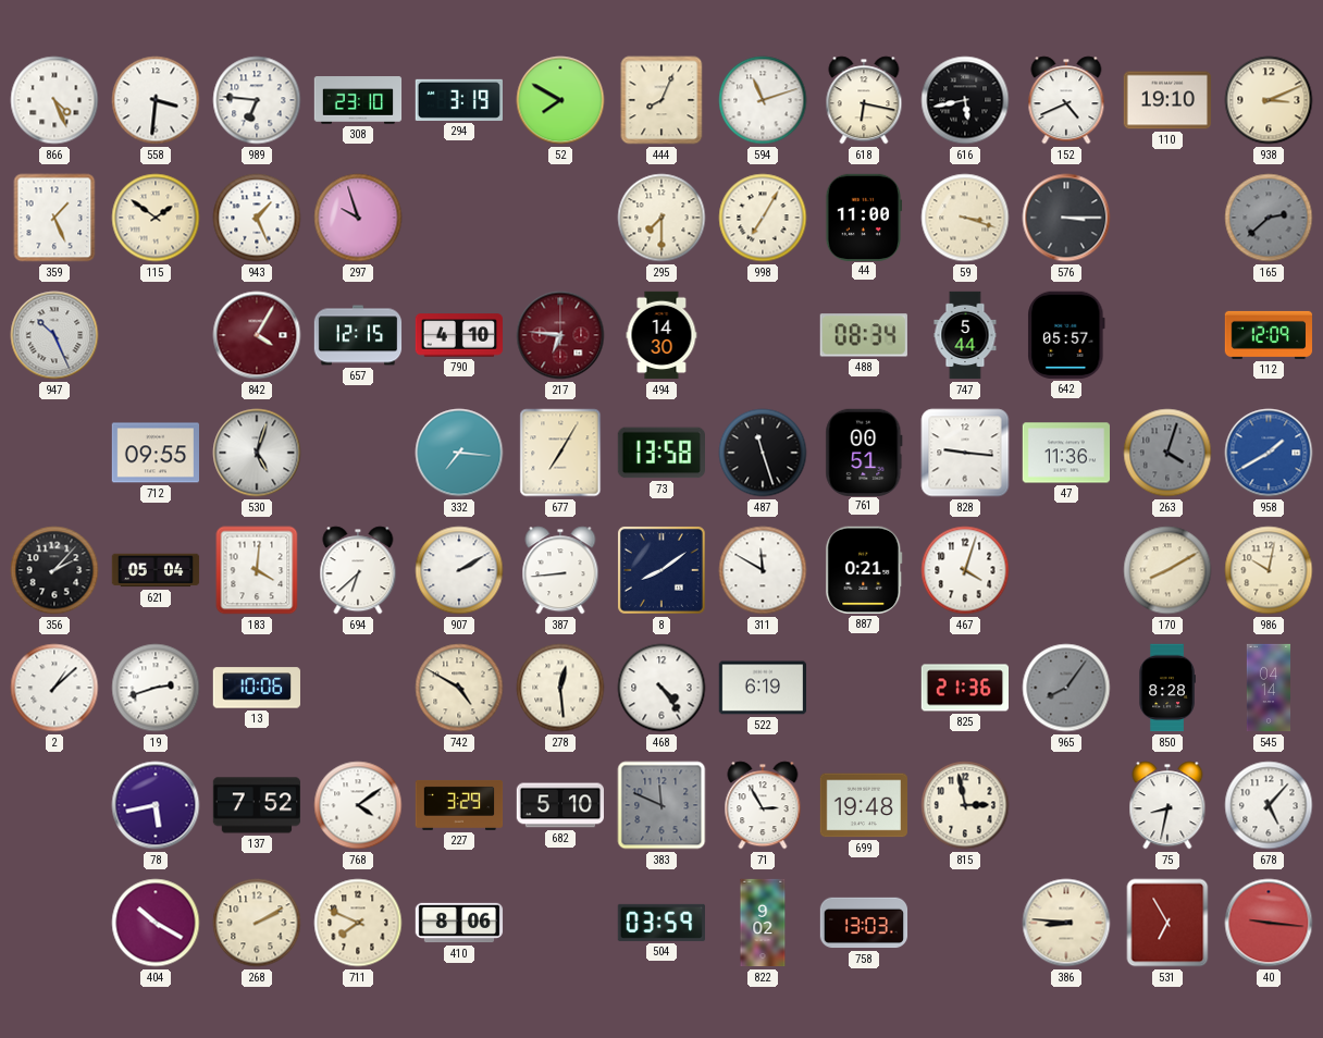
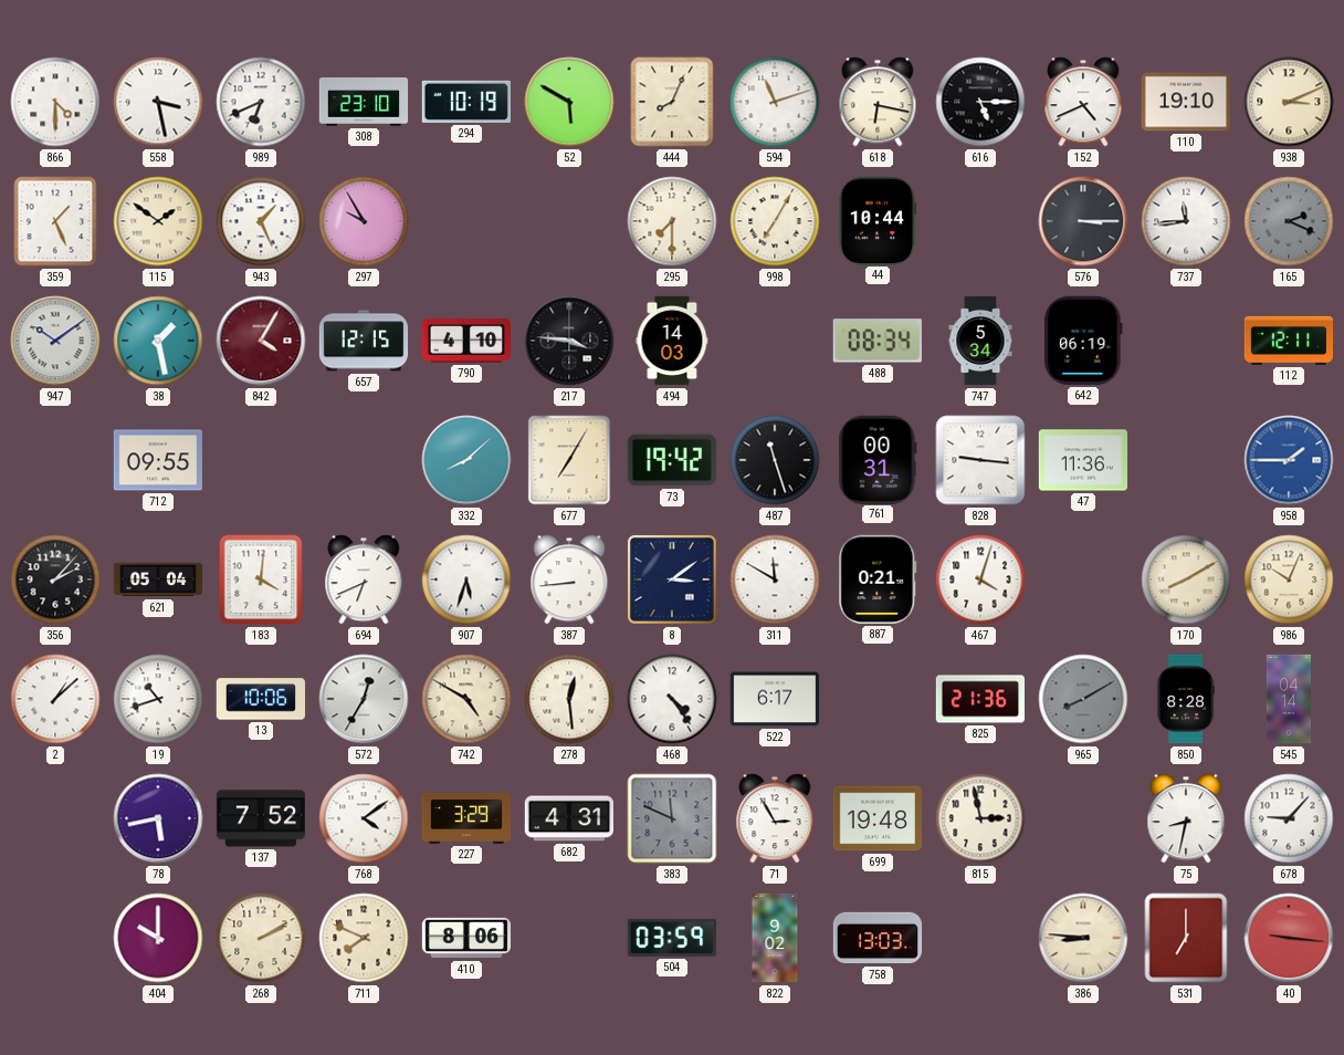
866: 4:26 -> 4:30 (55, 102)
558: 3:31 -> 3:28 (158, 102)
989: 6:46 -> 6:41 (261, 102)
294: 3:19 -> 10:19 (465, 102)
52: 7:50 -> 5:50 (569, 102)
616: 5:43 -> 5:15 (980, 102)
297: 9:57 -> 9:55 (364, 221)
44: 11:00 -> 10:44 (878, 220)
59: 3:18 -> none (965, 218)
737: none -> 11:44 (1186, 221)
165: 2:38 -> 2:19 (1289, 221)
947: 10:26 -> 10:09 (55, 341)
38: none -> 1:28 (158, 341)
217: 6:46 -> 3:46 (569, 341)
217 dial: burgundy -> black (569, 341)
494: 14:30 -> 14:03 (672, 341)
747: 5:44 -> 5:34 (980, 341)
642: 05:57 -> 06:19 (1083, 341)
112: 12:09 -> 12:11 (1289, 341)
530: 5:03 -> none (257, 453)
332: 7:16 -> 8:08 (466, 460)
73: 13:58 -> 19:42 (671, 460)
761: 00:51 -> 00:31 (878, 459)
263: 4:03 -> none (1167, 453)
958: 1:40 -> 1:45 (1289, 460)
694: 6:38 -> 6:41 (364, 579)
907: 2:10 -> 5:33 (466, 579)
8: 8:09 -> 3:09 (672, 579)
986: 10:02 -> 10:04 (1289, 579)
19: 2:42 -> 10:42 (158, 699)
572: none -> 12:35 (364, 699)
522: 6:19 -> 6:17 (774, 699)
965: 8:06 -> 8:10 (1083, 699)
682: 5:10 -> 4:31 (568, 818)
678: 5:07 -> 9:07 (1289, 818)
404: 10:20 -> 10:00 (158, 938)
531: 6:55 -> 7:00 (1186, 938)
